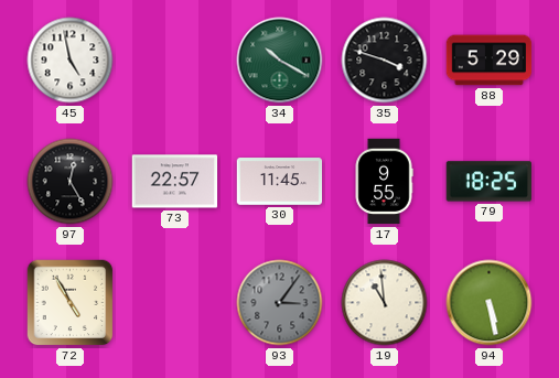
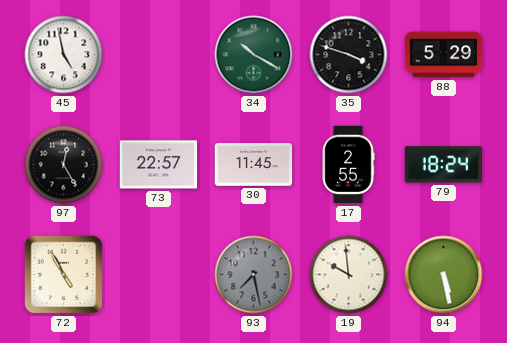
17: 9:55 -> 2:55 (348, 165)
79: 18:25 -> 18:24 (443, 165)
93: 3:06 -> 7:28 (254, 275)
19: 10:59 -> 9:59 (349, 275)
